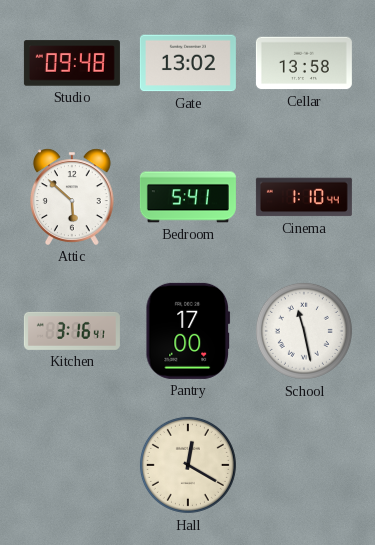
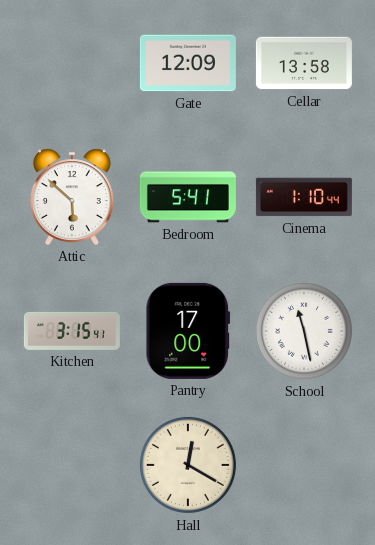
Studio: 09:48 -> none (72, 63)
Gate: 13:02 -> 12:09 (188, 63)
Kitchen: 3:16 -> 3:15 (72, 331)
